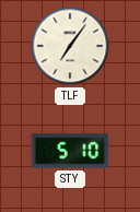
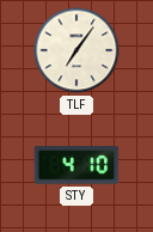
STY: 5:10 -> 4:10 (76, 165)
